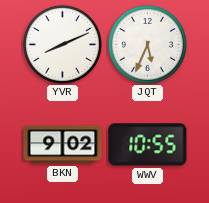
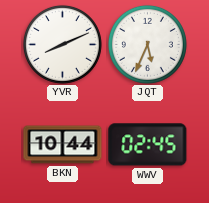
BKN: 9:02 -> 10:44 (63, 145)
WWV: 10:55 -> 02:45 (148, 145)
